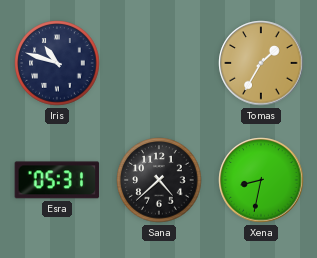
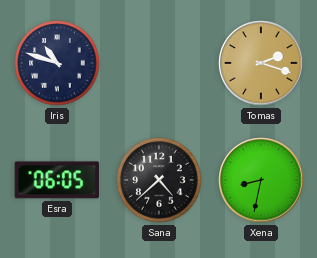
Tomas: 1:35 -> 2:18 (261, 63)
Esra: 05:31 -> 06:05 (57, 180)
